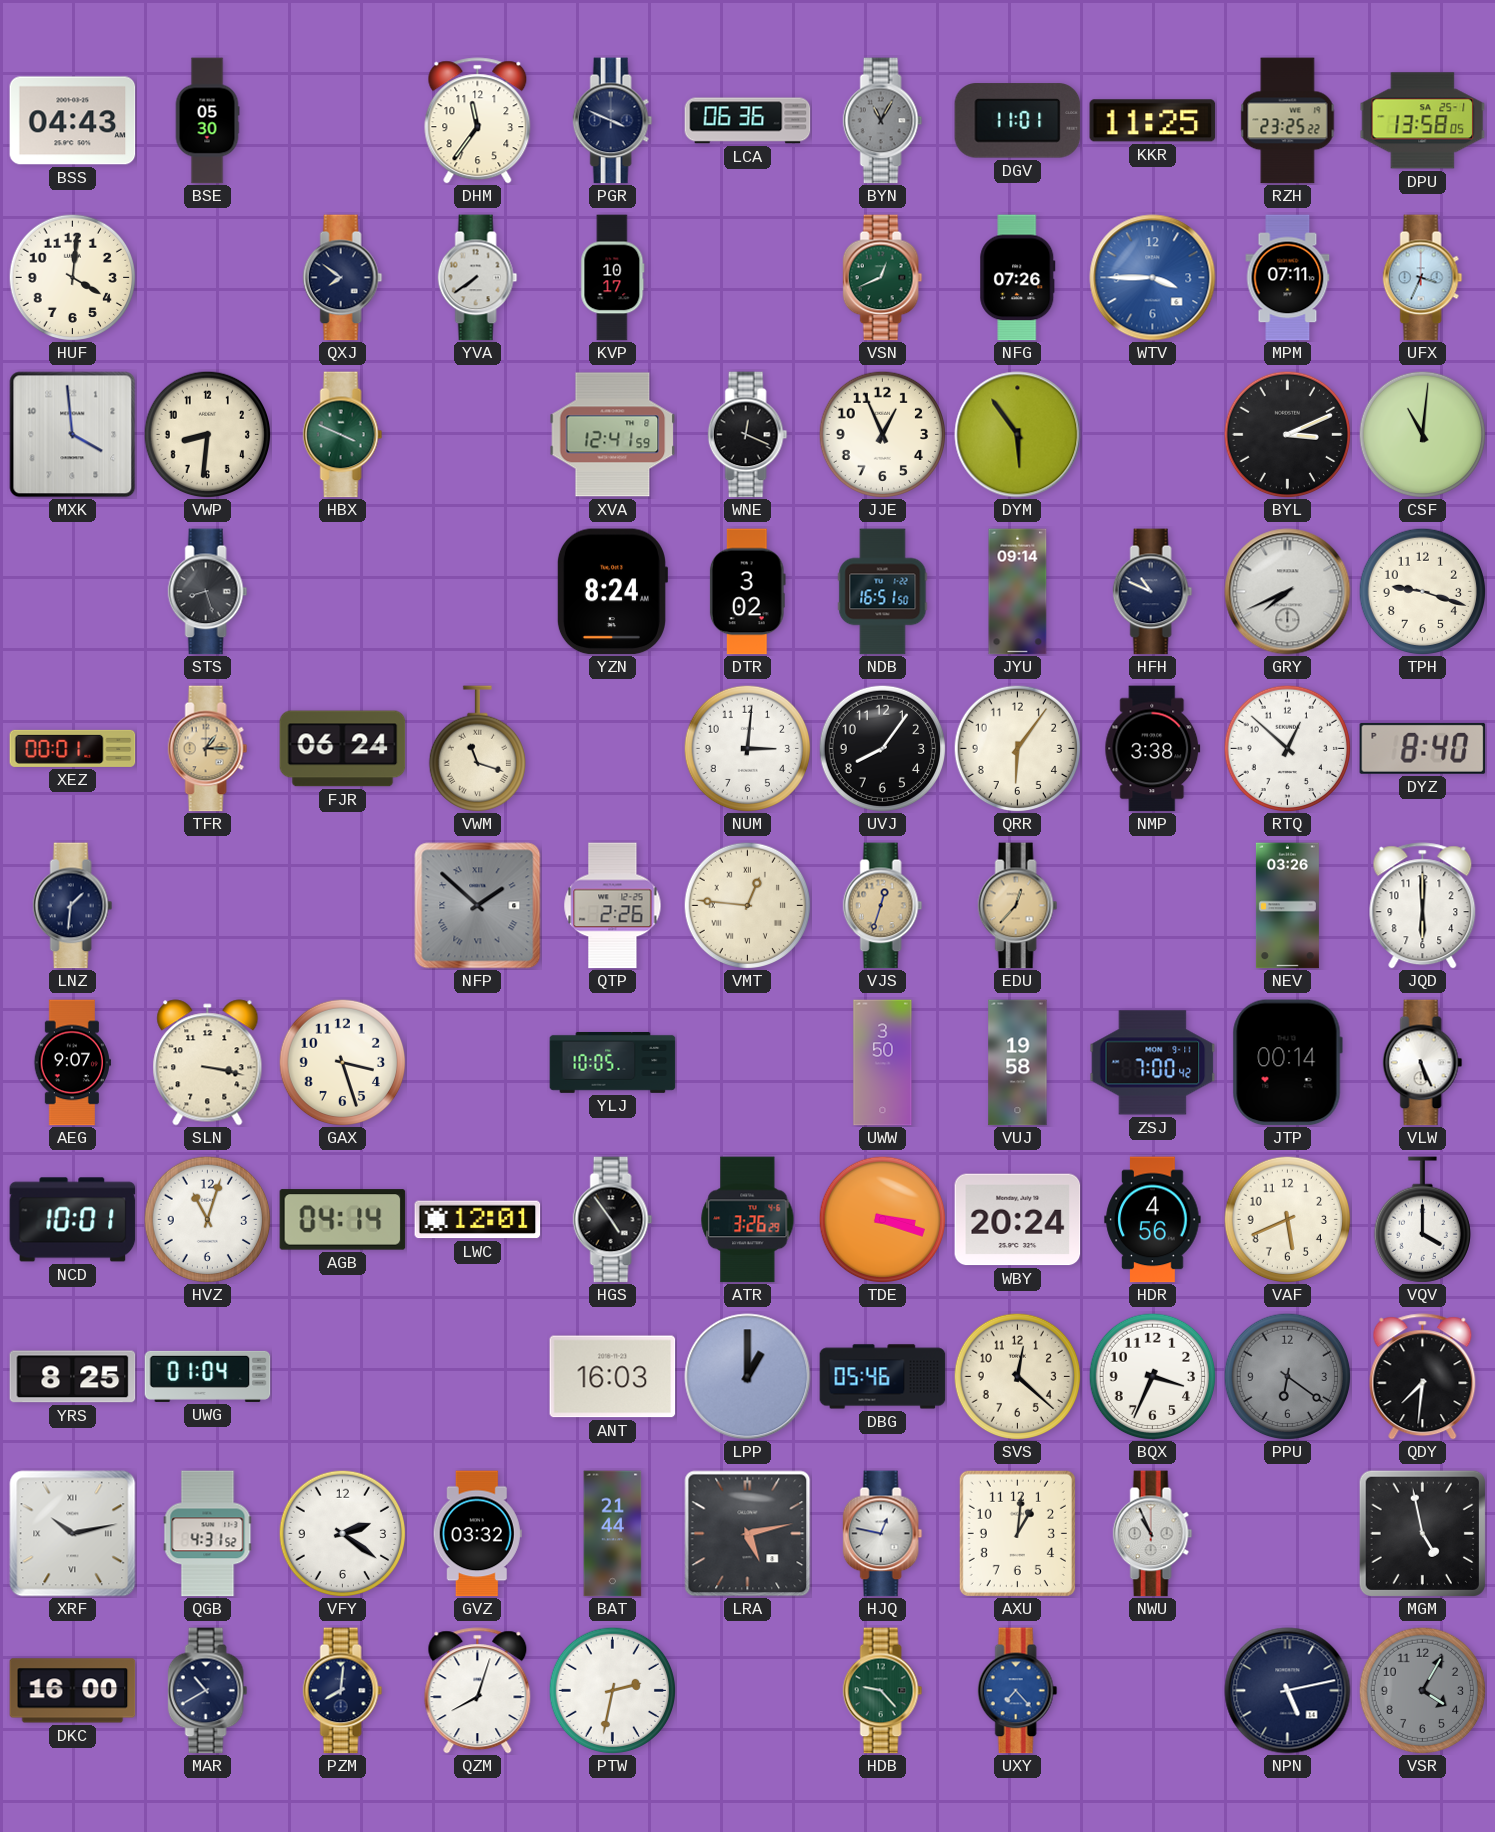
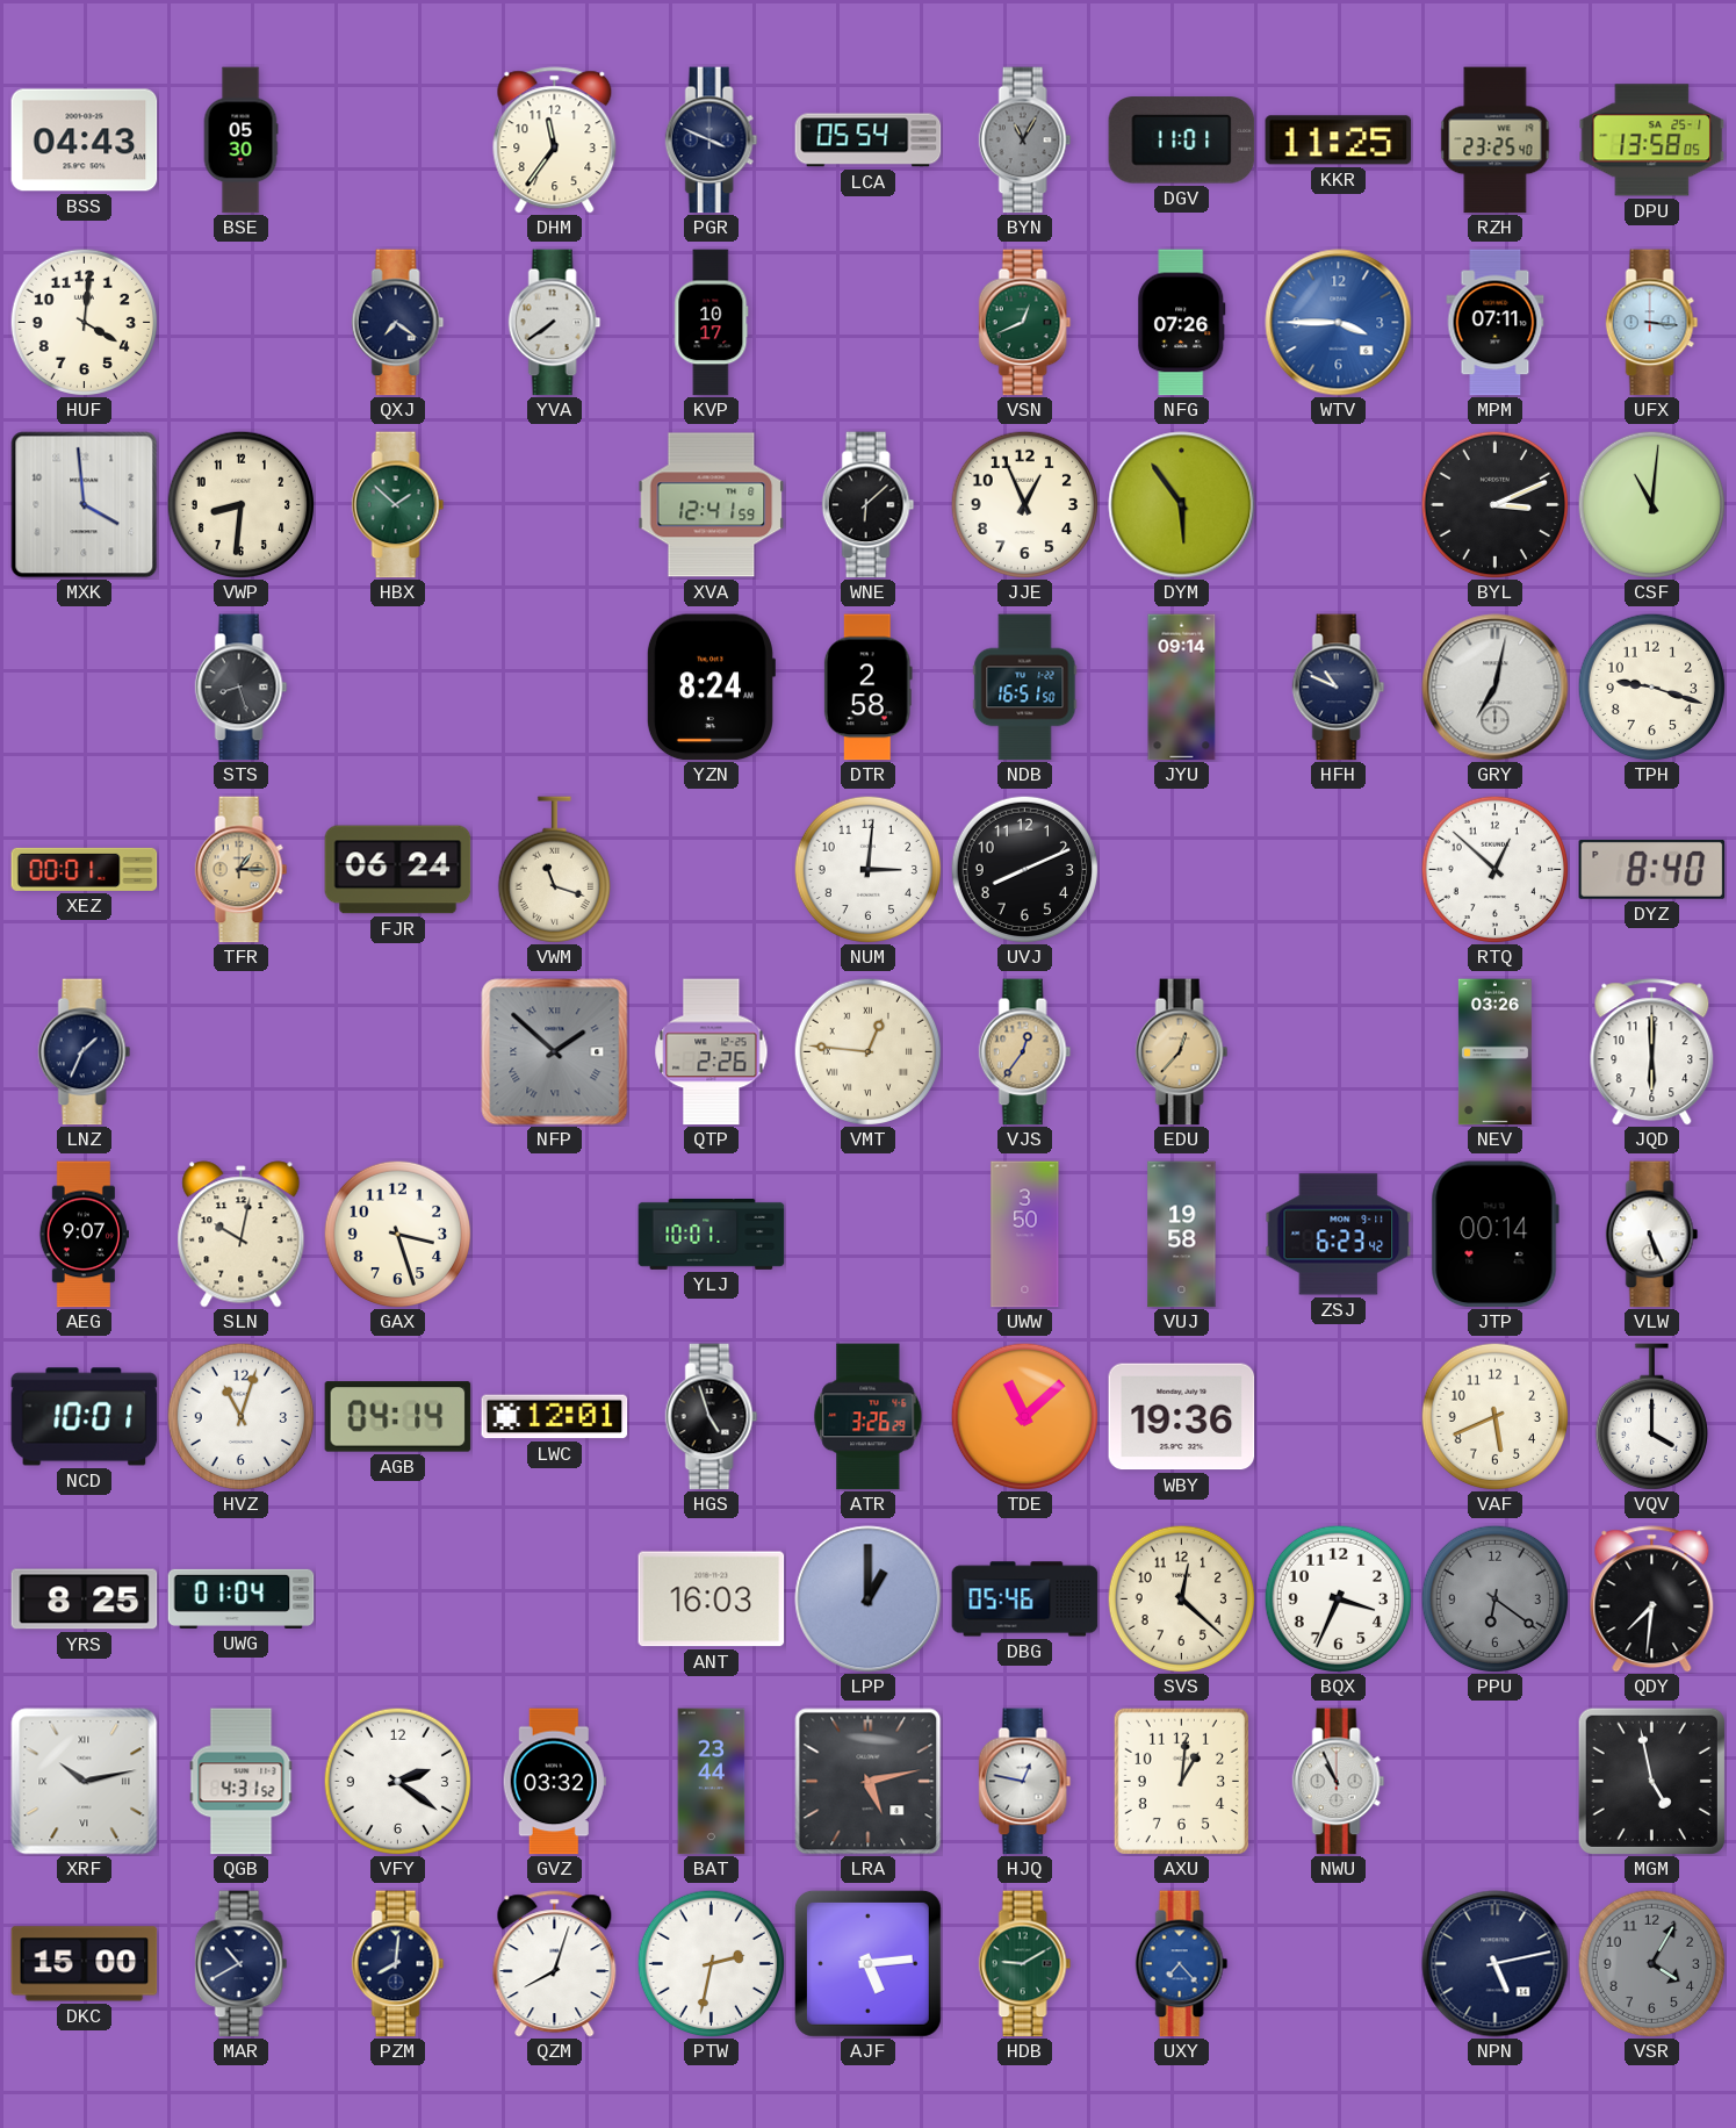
LCA: 06:36 -> 05:54 (869, 141)
RZH: 23:25:22 -> 23:25:40 (1496, 141)
QXJ: 7:51 -> 7:21 (398, 323)
UFX: 3:34 -> 3:16 (1652, 323)
HBX: 3:49 -> 1:52 (398, 505)
WNE: 12:19 -> 6:08 (869, 505)
DTR: 3:02 -> 2:58 (867, 688)
GRY: 7:41 -> 7:02 (1496, 688)
UVJ: 8:06 -> 8:11 (1024, 869)
QRR: 6:06 -> none (1017, 748)
NMP: 3:38 -> none (1153, 749)
LNZ: 1:31 -> 1:34 (85, 1052)
VJS: 12:33 -> 12:36 (1025, 1052)
SLN: 3:17 -> 10:02 (242, 1235)
YLJ: 10:05 -> 10:01 (712, 1234)
ZSJ: 7:00 -> 6:23 (1339, 1235)
HGS: 4:54 -> 4:57 (712, 1417)
TDE: 3:18 -> 11:08 (1024, 1416)
WBY: 20:24 -> 19:36 (1182, 1417)
HDR: 4:56 -> none (1153, 1220)
BAT: 21:44 -> 23:44 (712, 1782)
DKC: 16:00 -> 15:00 (85, 1964)
AJF: none -> 5:14 (867, 1963)
HDB: 9:23 -> 9:10 (1025, 1964)
